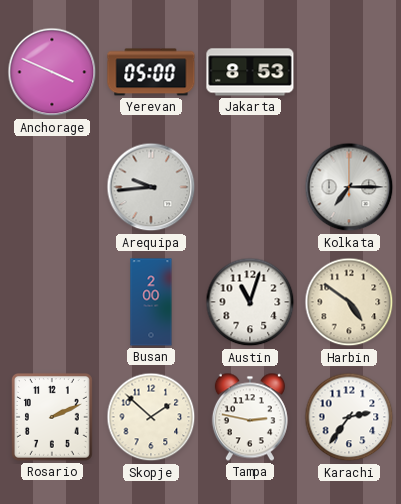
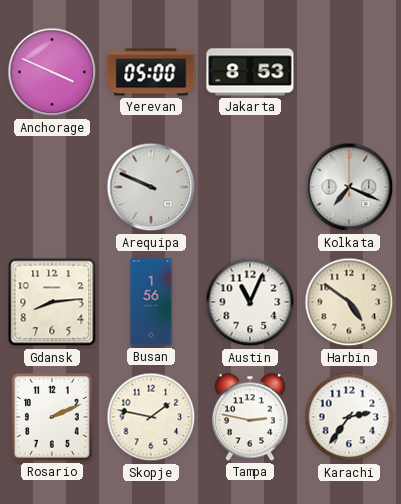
Arequipa: 9:44 -> 9:49 (151, 187)
Kolkata: 7:15 -> 7:19 (349, 187)
Gdansk: none -> 8:14 (52, 302)
Busan: 2:00 -> 1:56 (151, 302)
Austin: 11:03 -> 11:04 (250, 302)
Skopje: 1:52 -> 1:47 (151, 417)
